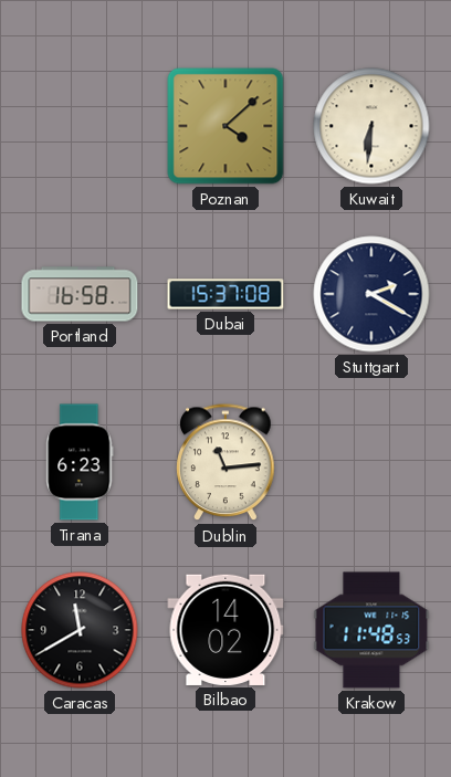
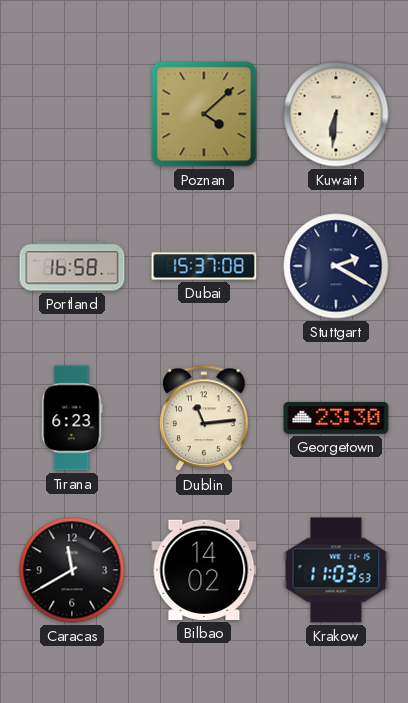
Georgetown: none -> 23:30 (336, 418)
Krakow: 11:48 -> 11:03 (336, 570)
